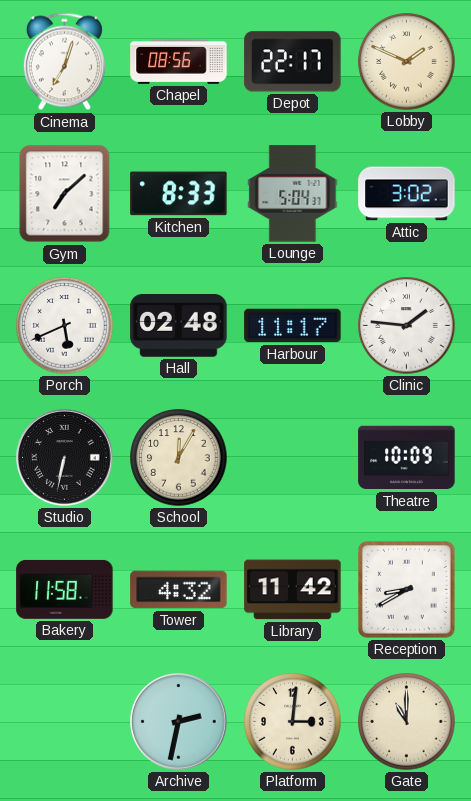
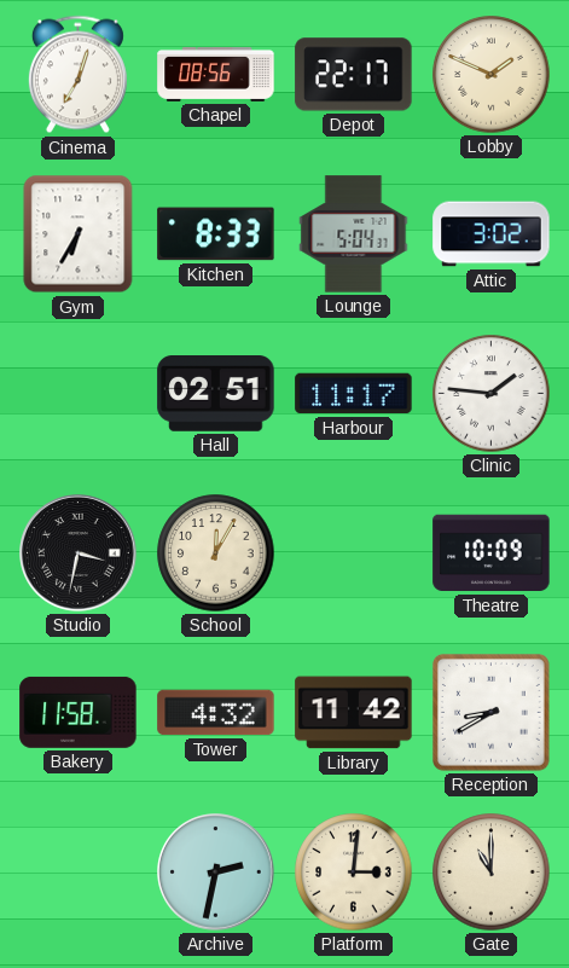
Gym: 7:08 -> 6:35 (79, 234)
Porch: 5:41 -> none (65, 326)
Hall: 02:48 -> 02:51 (216, 394)
Studio: 6:32 -> 3:32 (79, 553)
